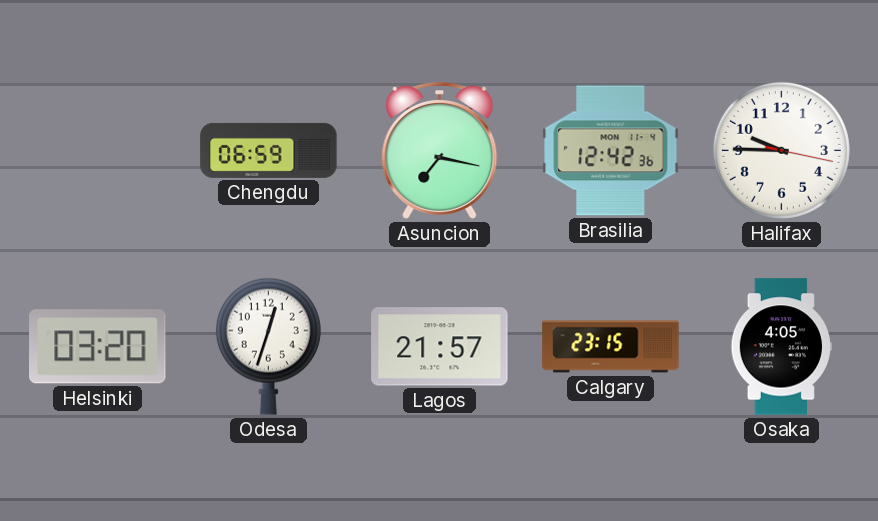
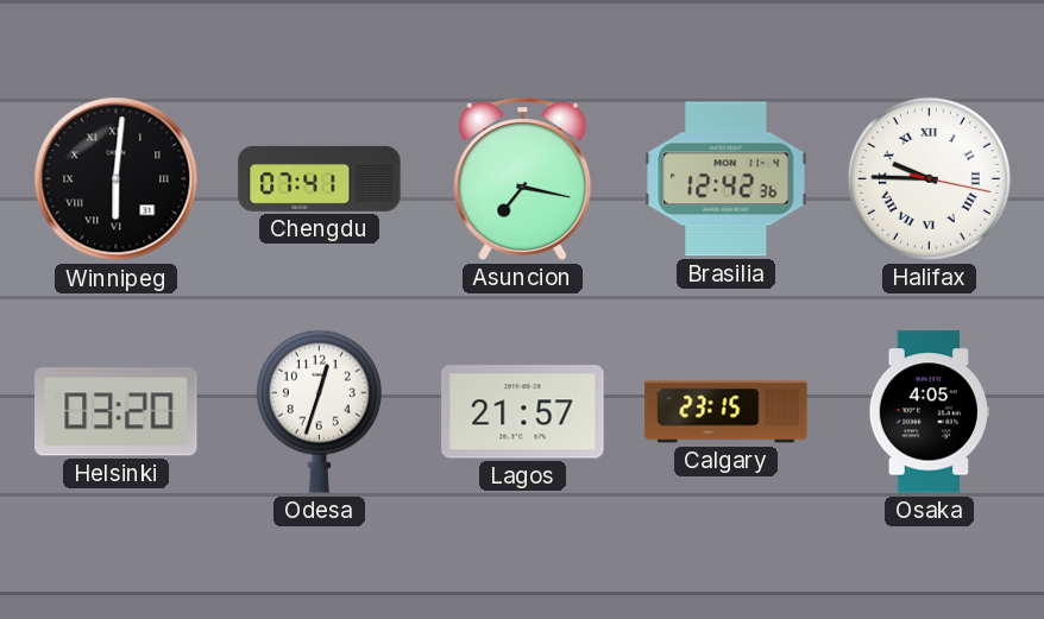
Winnipeg: none -> 6:01 (117, 179)
Chengdu: 06:59 -> 07:41 (320, 178)
Halifax numerals: Arabic -> Roman (929, 178)
